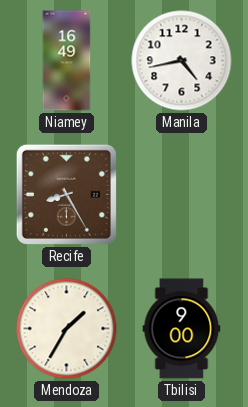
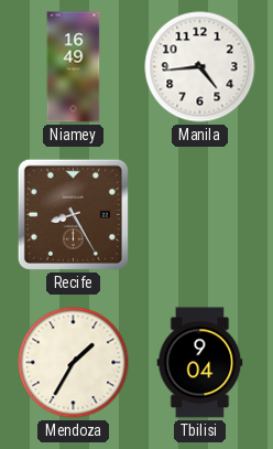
Manila: 4:43 -> 4:44 (200, 67)
Tbilisi: 9:00 -> 9:04 (200, 363)
